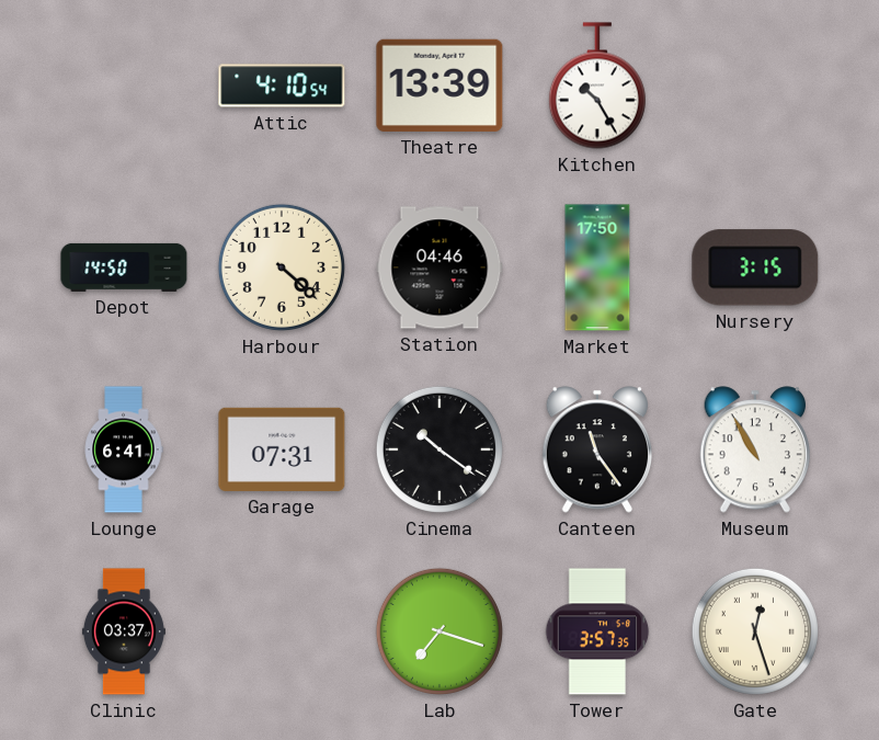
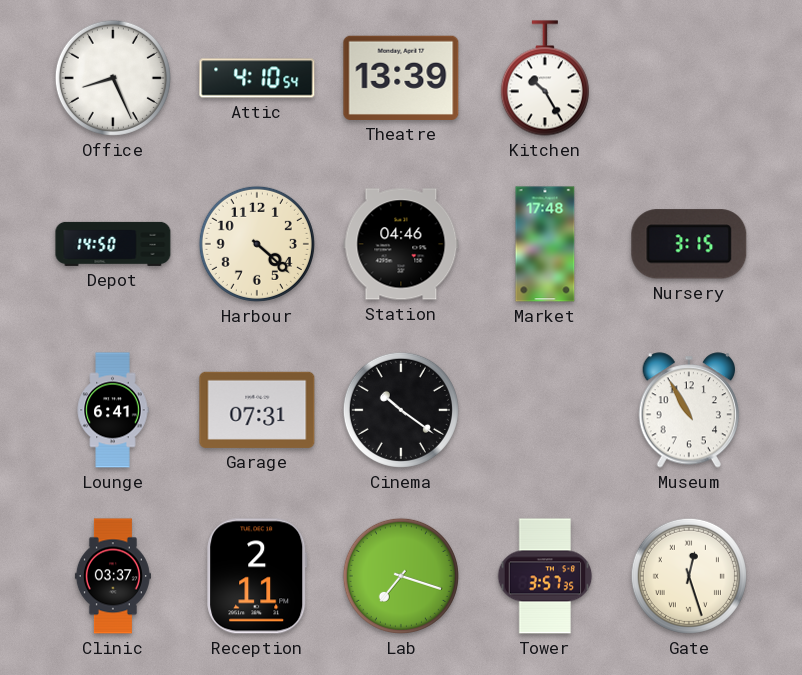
Office: none -> 8:26 (113, 78)
Market: 17:50 -> 17:48 (545, 244)
Canteen: 11:24 -> none (597, 449)
Reception: none -> 2:11 (257, 576)
